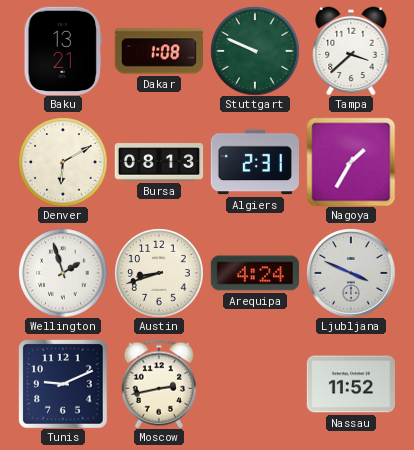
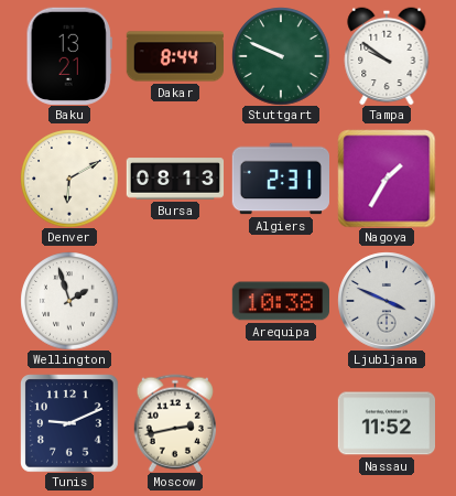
Dakar: 1:08 -> 8:44 (174, 56)
Tampa: 3:38 -> 9:51 (387, 56)
Austin: 8:42 -> none (159, 273)
Arequipa: 4:24 -> 10:38 (280, 301)
